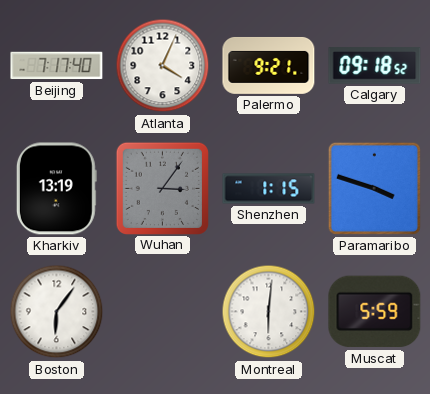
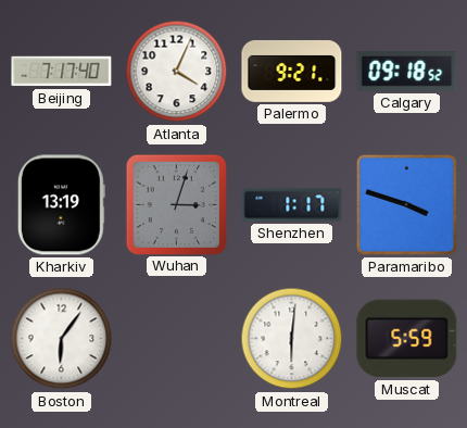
Wuhan: 3:06 -> 3:03 (176, 204)
Shenzhen: 1:15 -> 1:17 (292, 205)
